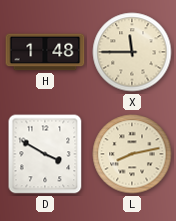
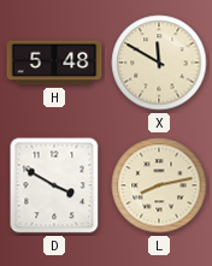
H: 1:48 -> 5:48 (54, 63)
X: 11:45 -> 11:50 (159, 63)
